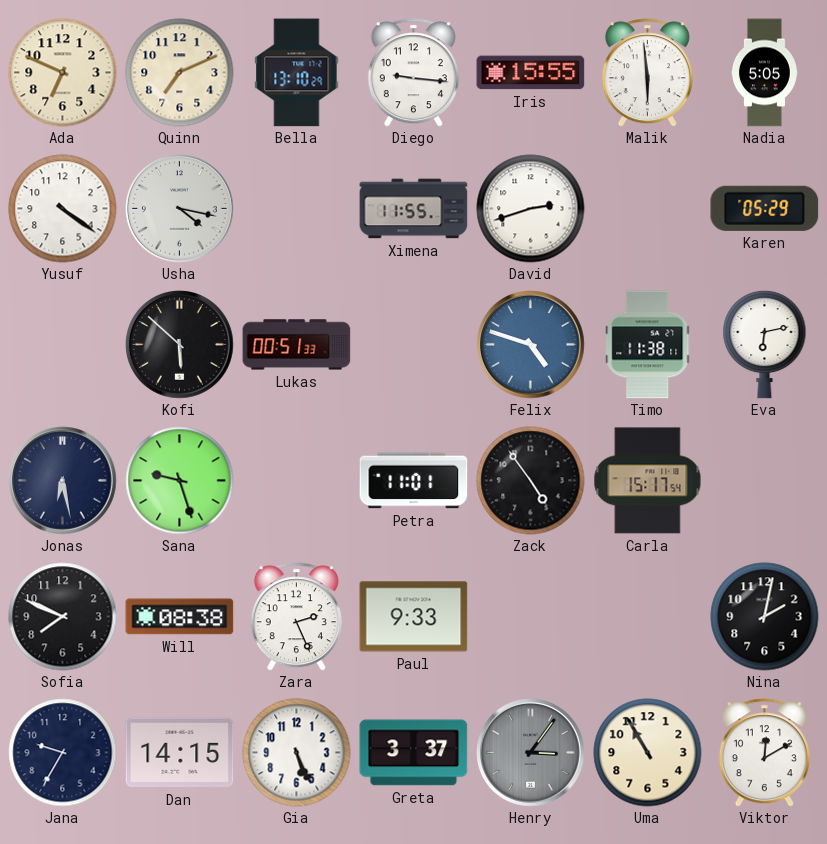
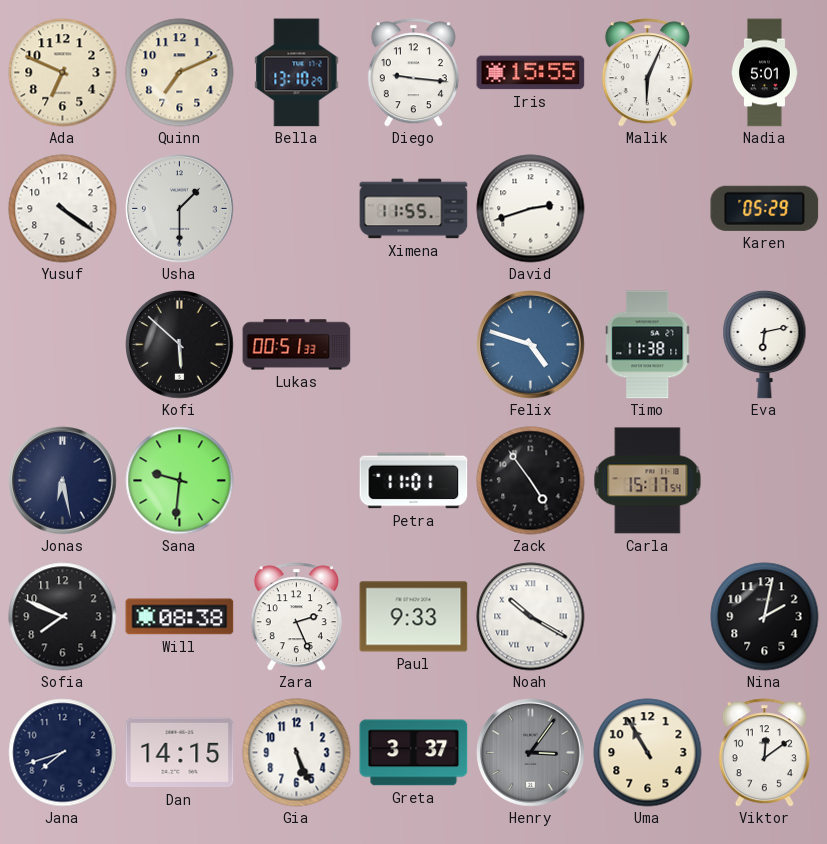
Malik: 5:59 -> 6:04 (647, 73)
Nadia: 5:05 -> 5:01 (764, 73)
Usha: 4:17 -> 1:30 (180, 209)
Sana: 9:27 -> 9:31 (180, 481)
Noah: none -> 10:20 (531, 617)
Jana: 9:35 -> 7:42 (63, 753)
Viktor: 12:10 -> 12:09 (764, 753)
